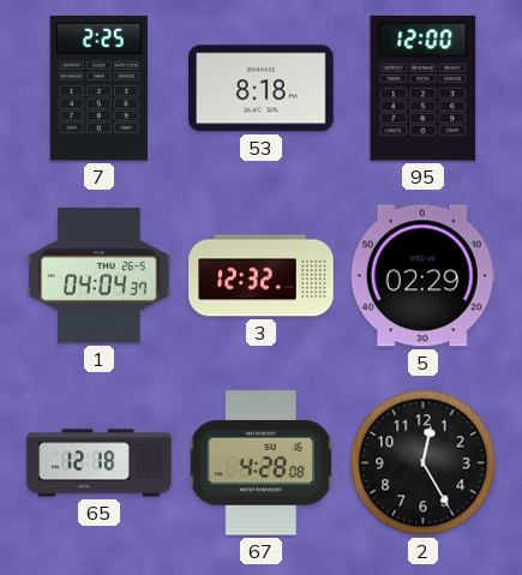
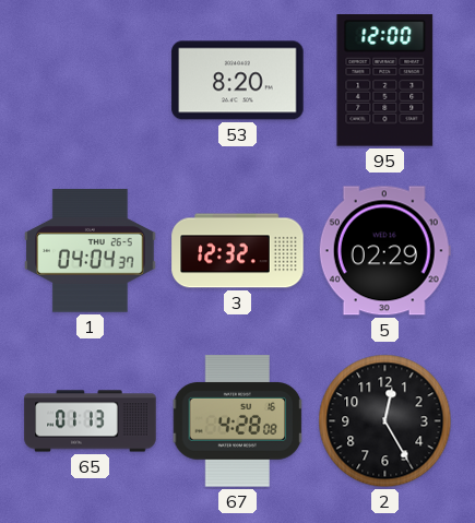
7: 2:25 -> none (98, 89)
53: 8:18 -> 8:20 (238, 81)
65: 12:18 -> 01:13 (91, 421)
